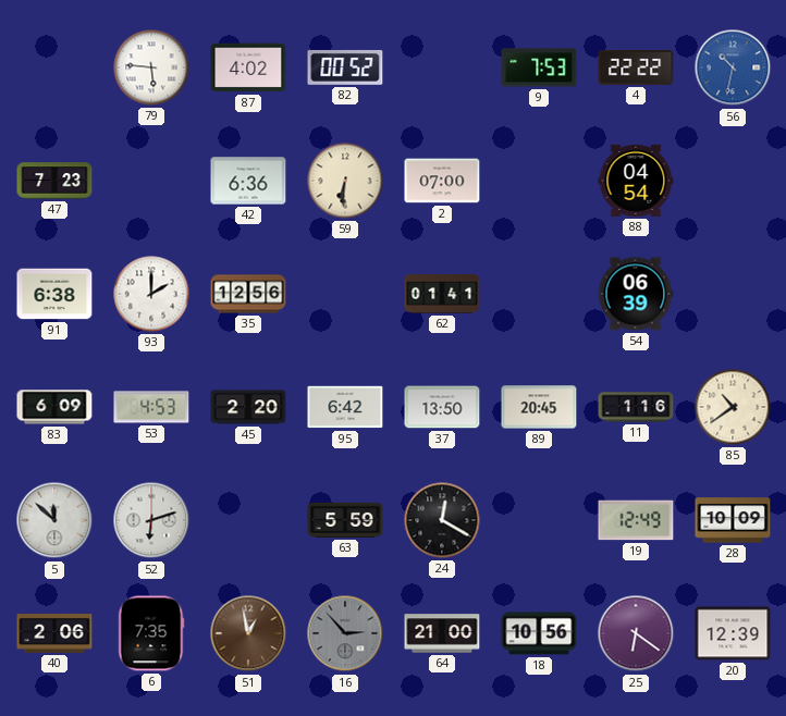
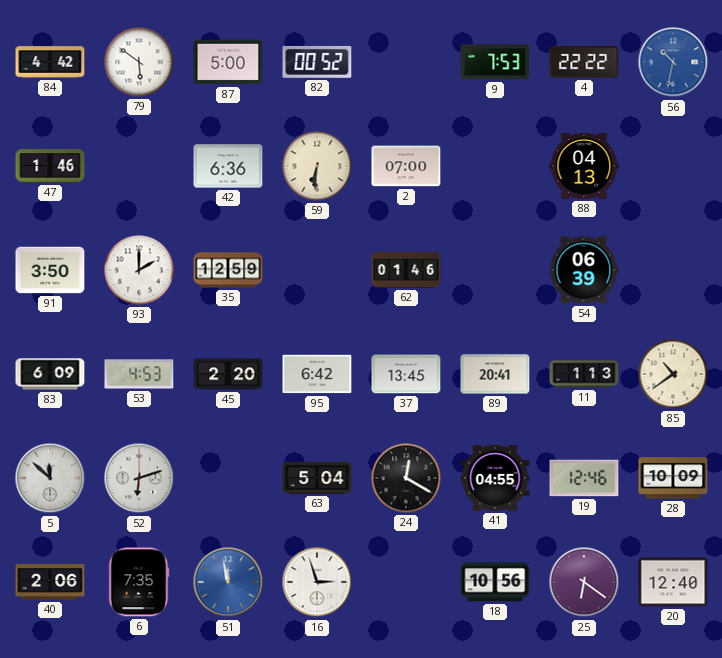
84: none -> 4:42 (50, 62)
79: 5:46 -> 5:51 (139, 62)
87: 4:02 -> 5:00 (228, 62)
47: 7:23 -> 1:46 (50, 166)
88: 04:54 -> 04:13 (584, 166)
91: 6:38 -> 3:50 (50, 270)
35: 12:56 -> 12:59 (228, 270)
62: 01:41 -> 01:46 (406, 270)
37: 13:50 -> 13:45 (406, 374)
89: 20:45 -> 20:41 (495, 374)
11: 1:16 -> 1:13 (584, 374)
63: 5:59 -> 5:04 (317, 478)
41: none -> 04:55 (495, 478)
19: 12:49 -> 12:46 (584, 478)
51: 12:58 -> 11:58 (228, 582)
51 dial: brown -> blue (228, 582)
16: 2:53 -> 2:57 (317, 582)
16 dial: grey -> white (317, 582)
64: 21:00 -> none (442, 633)
20: 12:39 -> 12:40 (673, 582)
